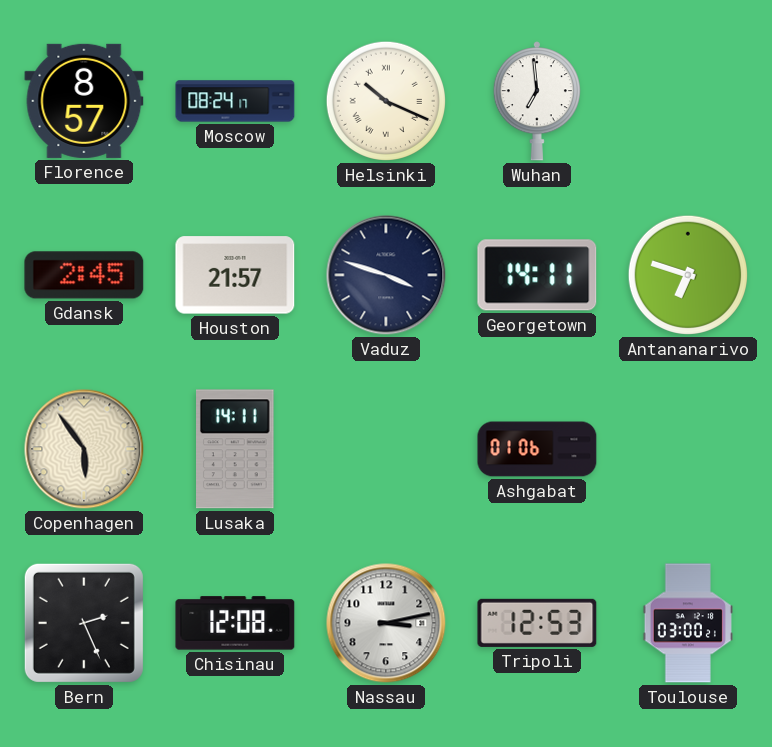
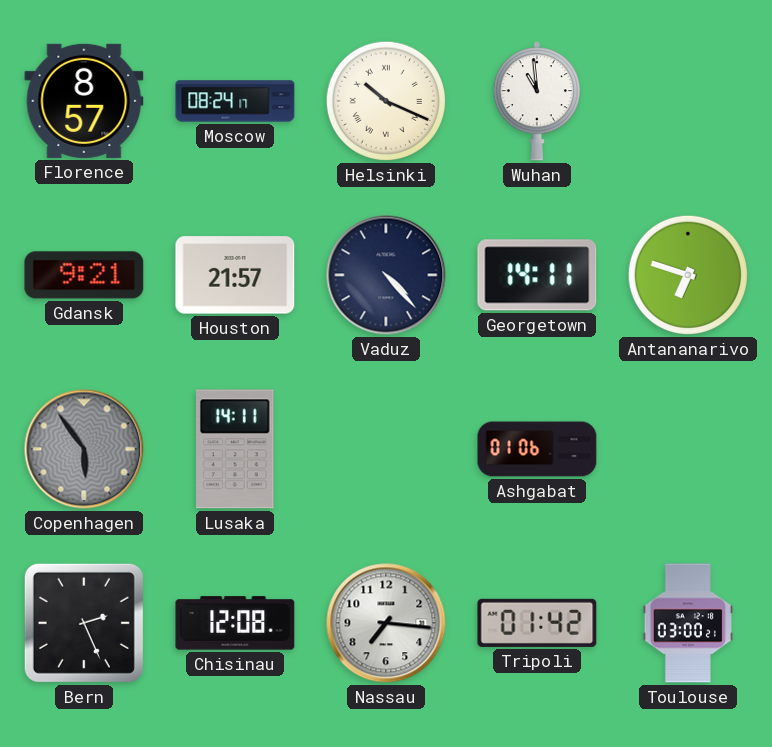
Wuhan: 6:59 -> 10:59 (537, 101)
Gdansk: 2:45 -> 9:21 (84, 275)
Vaduz: 3:48 -> 4:23 (386, 275)
Copenhagen dial: cream -> grey (84, 449)
Nassau: 3:13 -> 7:16 (386, 623)
Tripoli: 12:53 -> 01:42 (537, 623)
